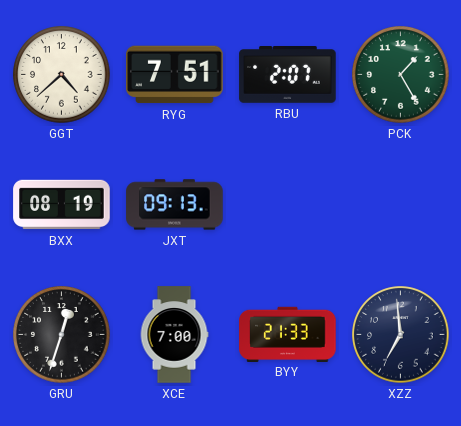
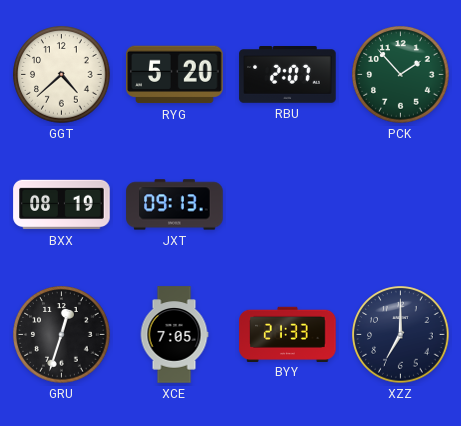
RYG: 7:51 -> 5:20 (175, 75)
PCK: 1:25 -> 1:53 (401, 75)
XCE: 7:00 -> 7:05 (174, 335)
XZZ: 6:59 -> 7:00 (401, 335)
